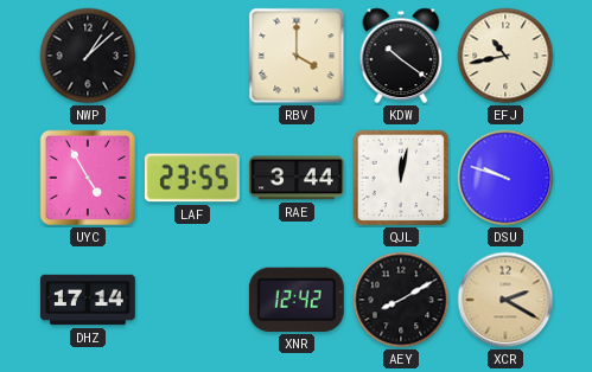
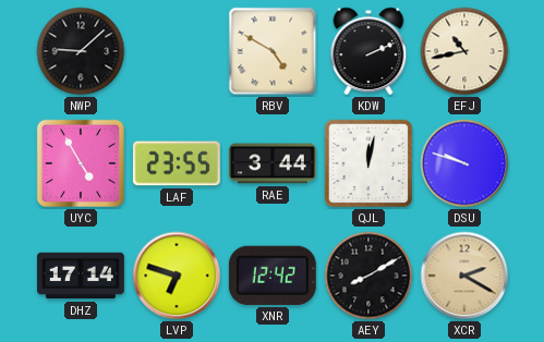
NWP: 1:08 -> 9:08 (81, 51)
RBV: 4:00 -> 4:50 (273, 51)
KDW: 10:21 -> 2:11 (368, 51)
LVP: none -> 6:48 (177, 276)
